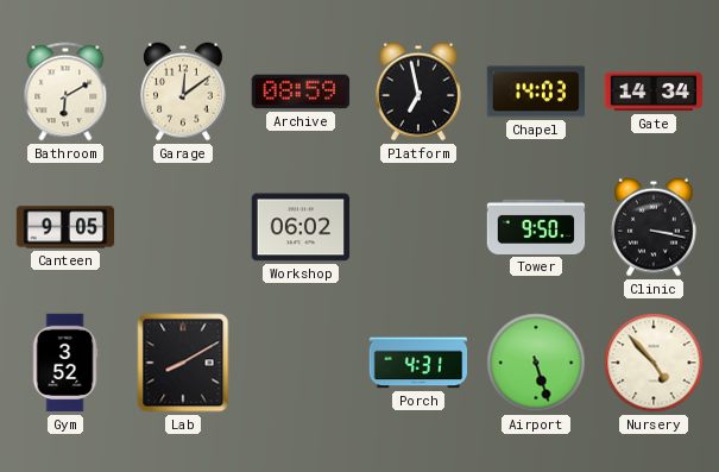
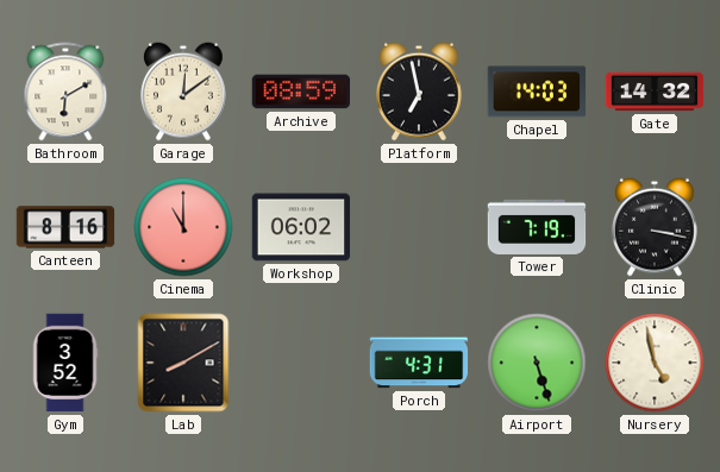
Gate: 14:34 -> 14:32 (655, 92)
Canteen: 9:05 -> 8:16 (65, 227)
Cinema: none -> 11:00 (183, 227)
Tower: 9:50 -> 7:19 (537, 227)
Nursery: 4:53 -> 4:58 (655, 363)
